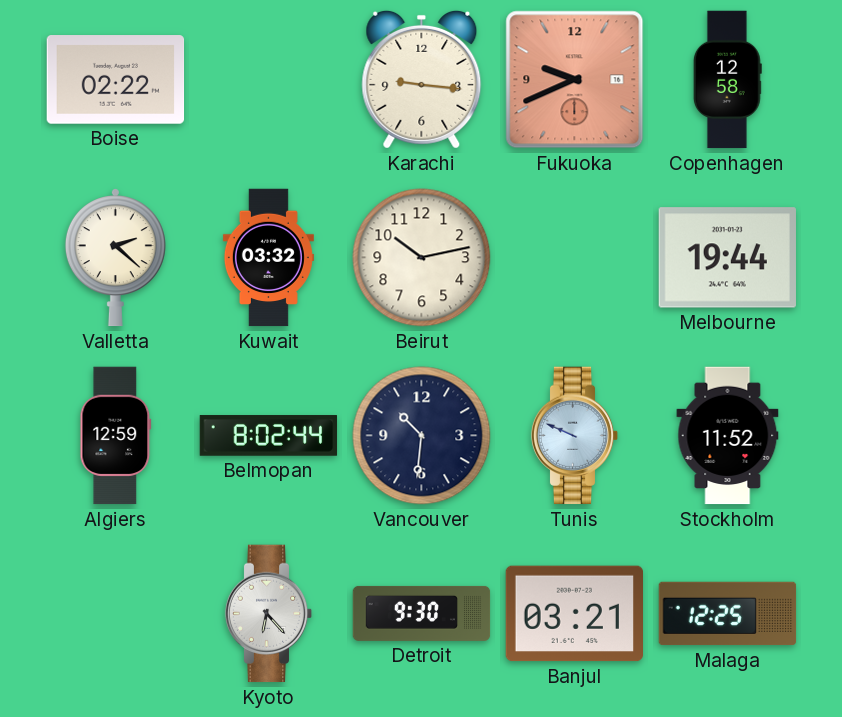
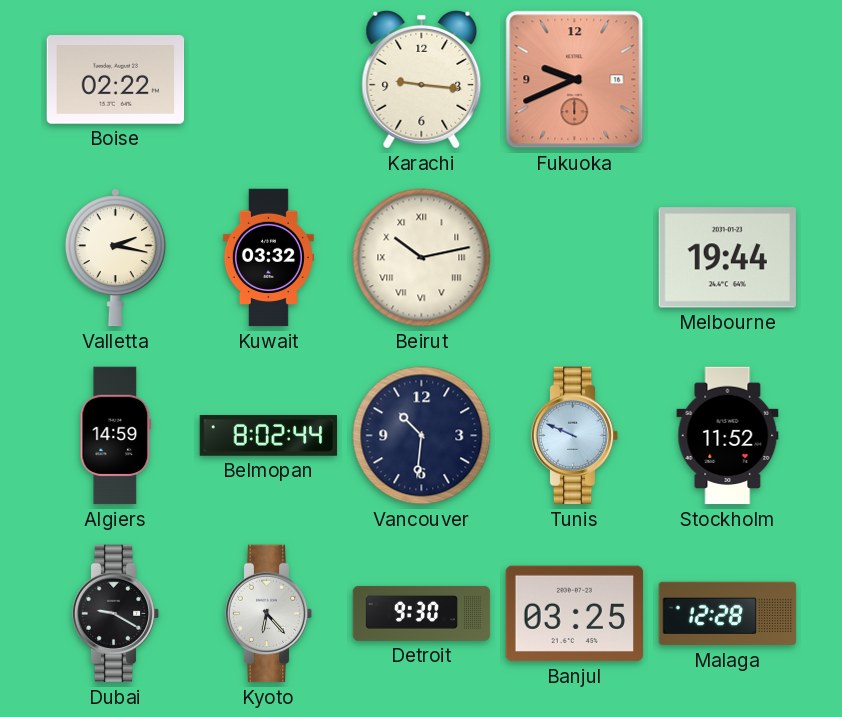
Copenhagen: 12:58 -> none (727, 80)
Valletta: 2:22 -> 2:17 (115, 258)
Beirut numerals: Arabic -> Roman (422, 258)
Algiers: 12:59 -> 14:59 (116, 436)
Dubai: none -> 9:20 (116, 614)
Banjul: 03:21 -> 03:25 (575, 614)
Malaga: 12:25 -> 12:28 (728, 614)
